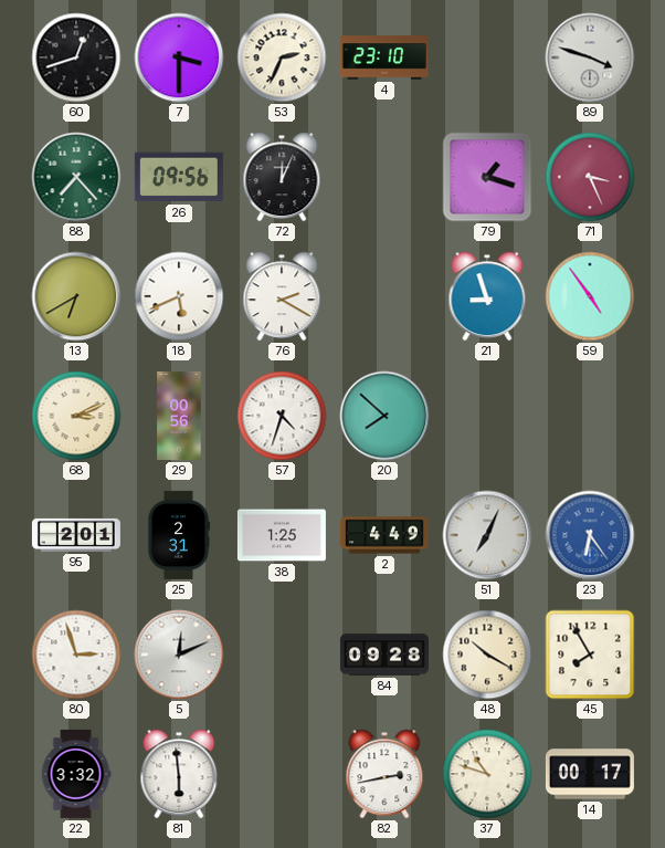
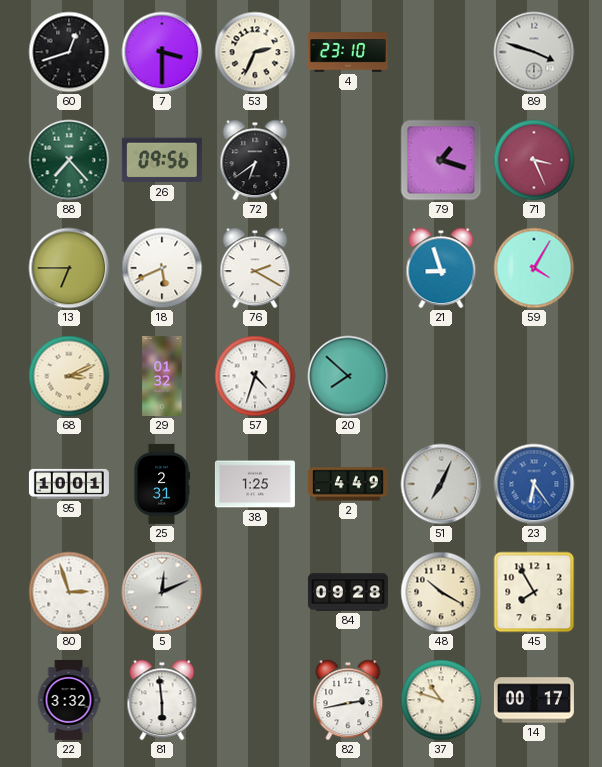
72: 12:04 -> 6:39 (255, 160)
13: 6:40 -> 6:45 (69, 268)
59: 4:54 -> 4:05 (534, 268)
29: 00:56 -> 01:32 (162, 376)
95: 2:01 -> 10:01 (69, 484)
